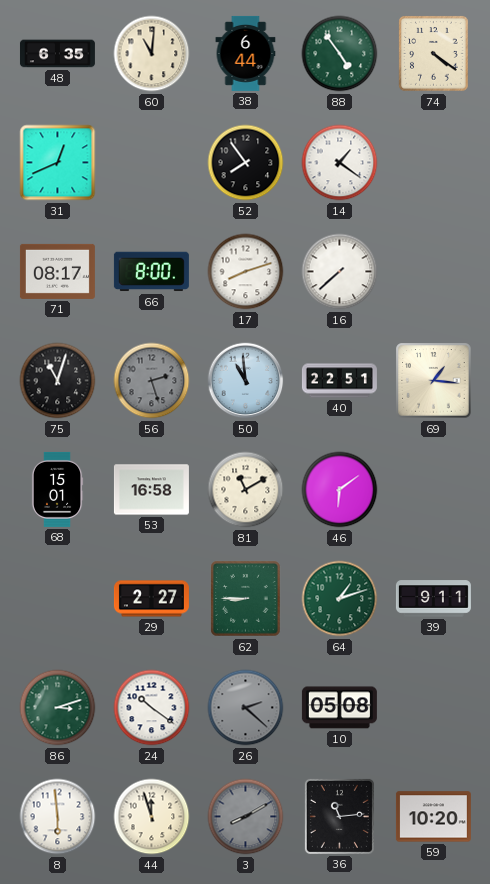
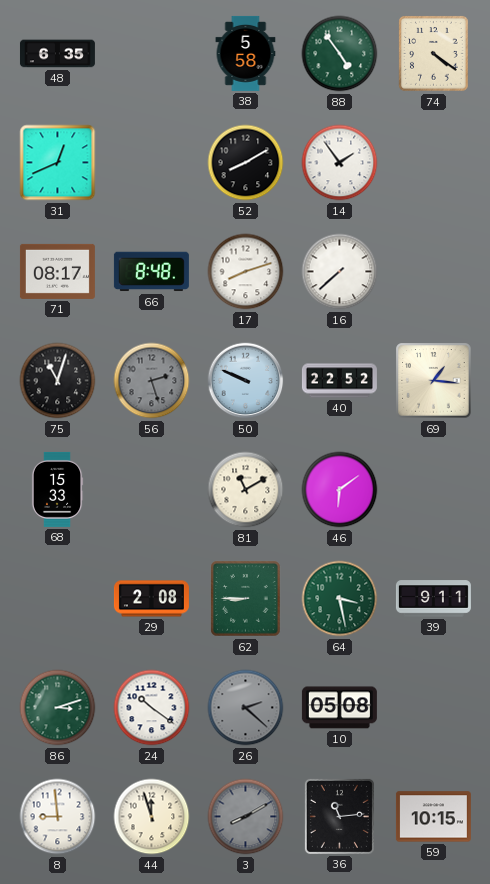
60: 11:01 -> none (152, 54)
38: 6:44 -> 5:58 (246, 53)
52: 7:54 -> 8:10 (246, 163)
14: 1:21 -> 1:54 (340, 163)
66: 8:00 -> 8:48 (151, 272)
50: 10:59 -> 9:49 (246, 381)
40: 22:51 -> 22:52 (339, 381)
68: 15:01 -> 15:33 (57, 489)
53: 16:58 -> none (151, 490)
29: 2:27 -> 2:08 (151, 599)
64: 1:12 -> 3:28 (340, 599)
8: 5:59 -> 8:59 (58, 817)
59: 10:20 -> 10:15 (433, 817)
